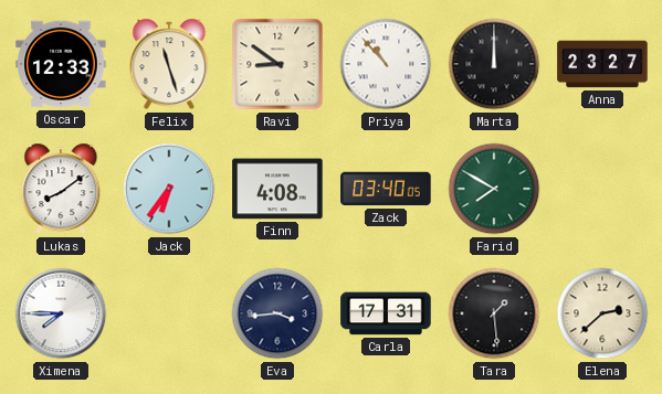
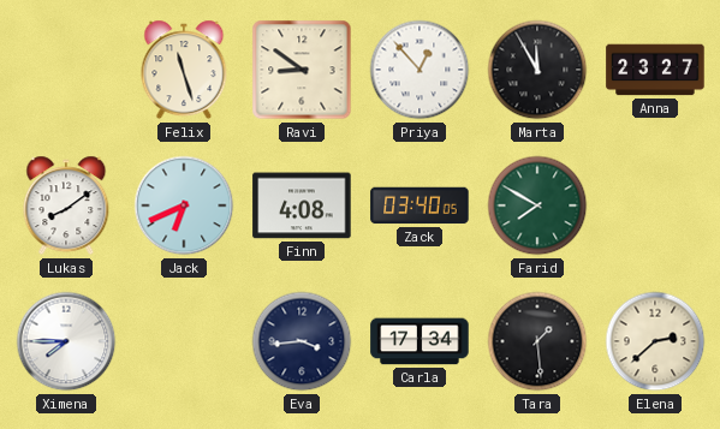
Oscar: 12:33 -> none (61, 64)
Priya: 10:53 -> 12:53 (419, 70)
Marta: 12:00 -> 11:55 (537, 70)
Jack: 6:36 -> 6:41 (184, 205)
Carla: 17:31 -> 17:34 (419, 341)
